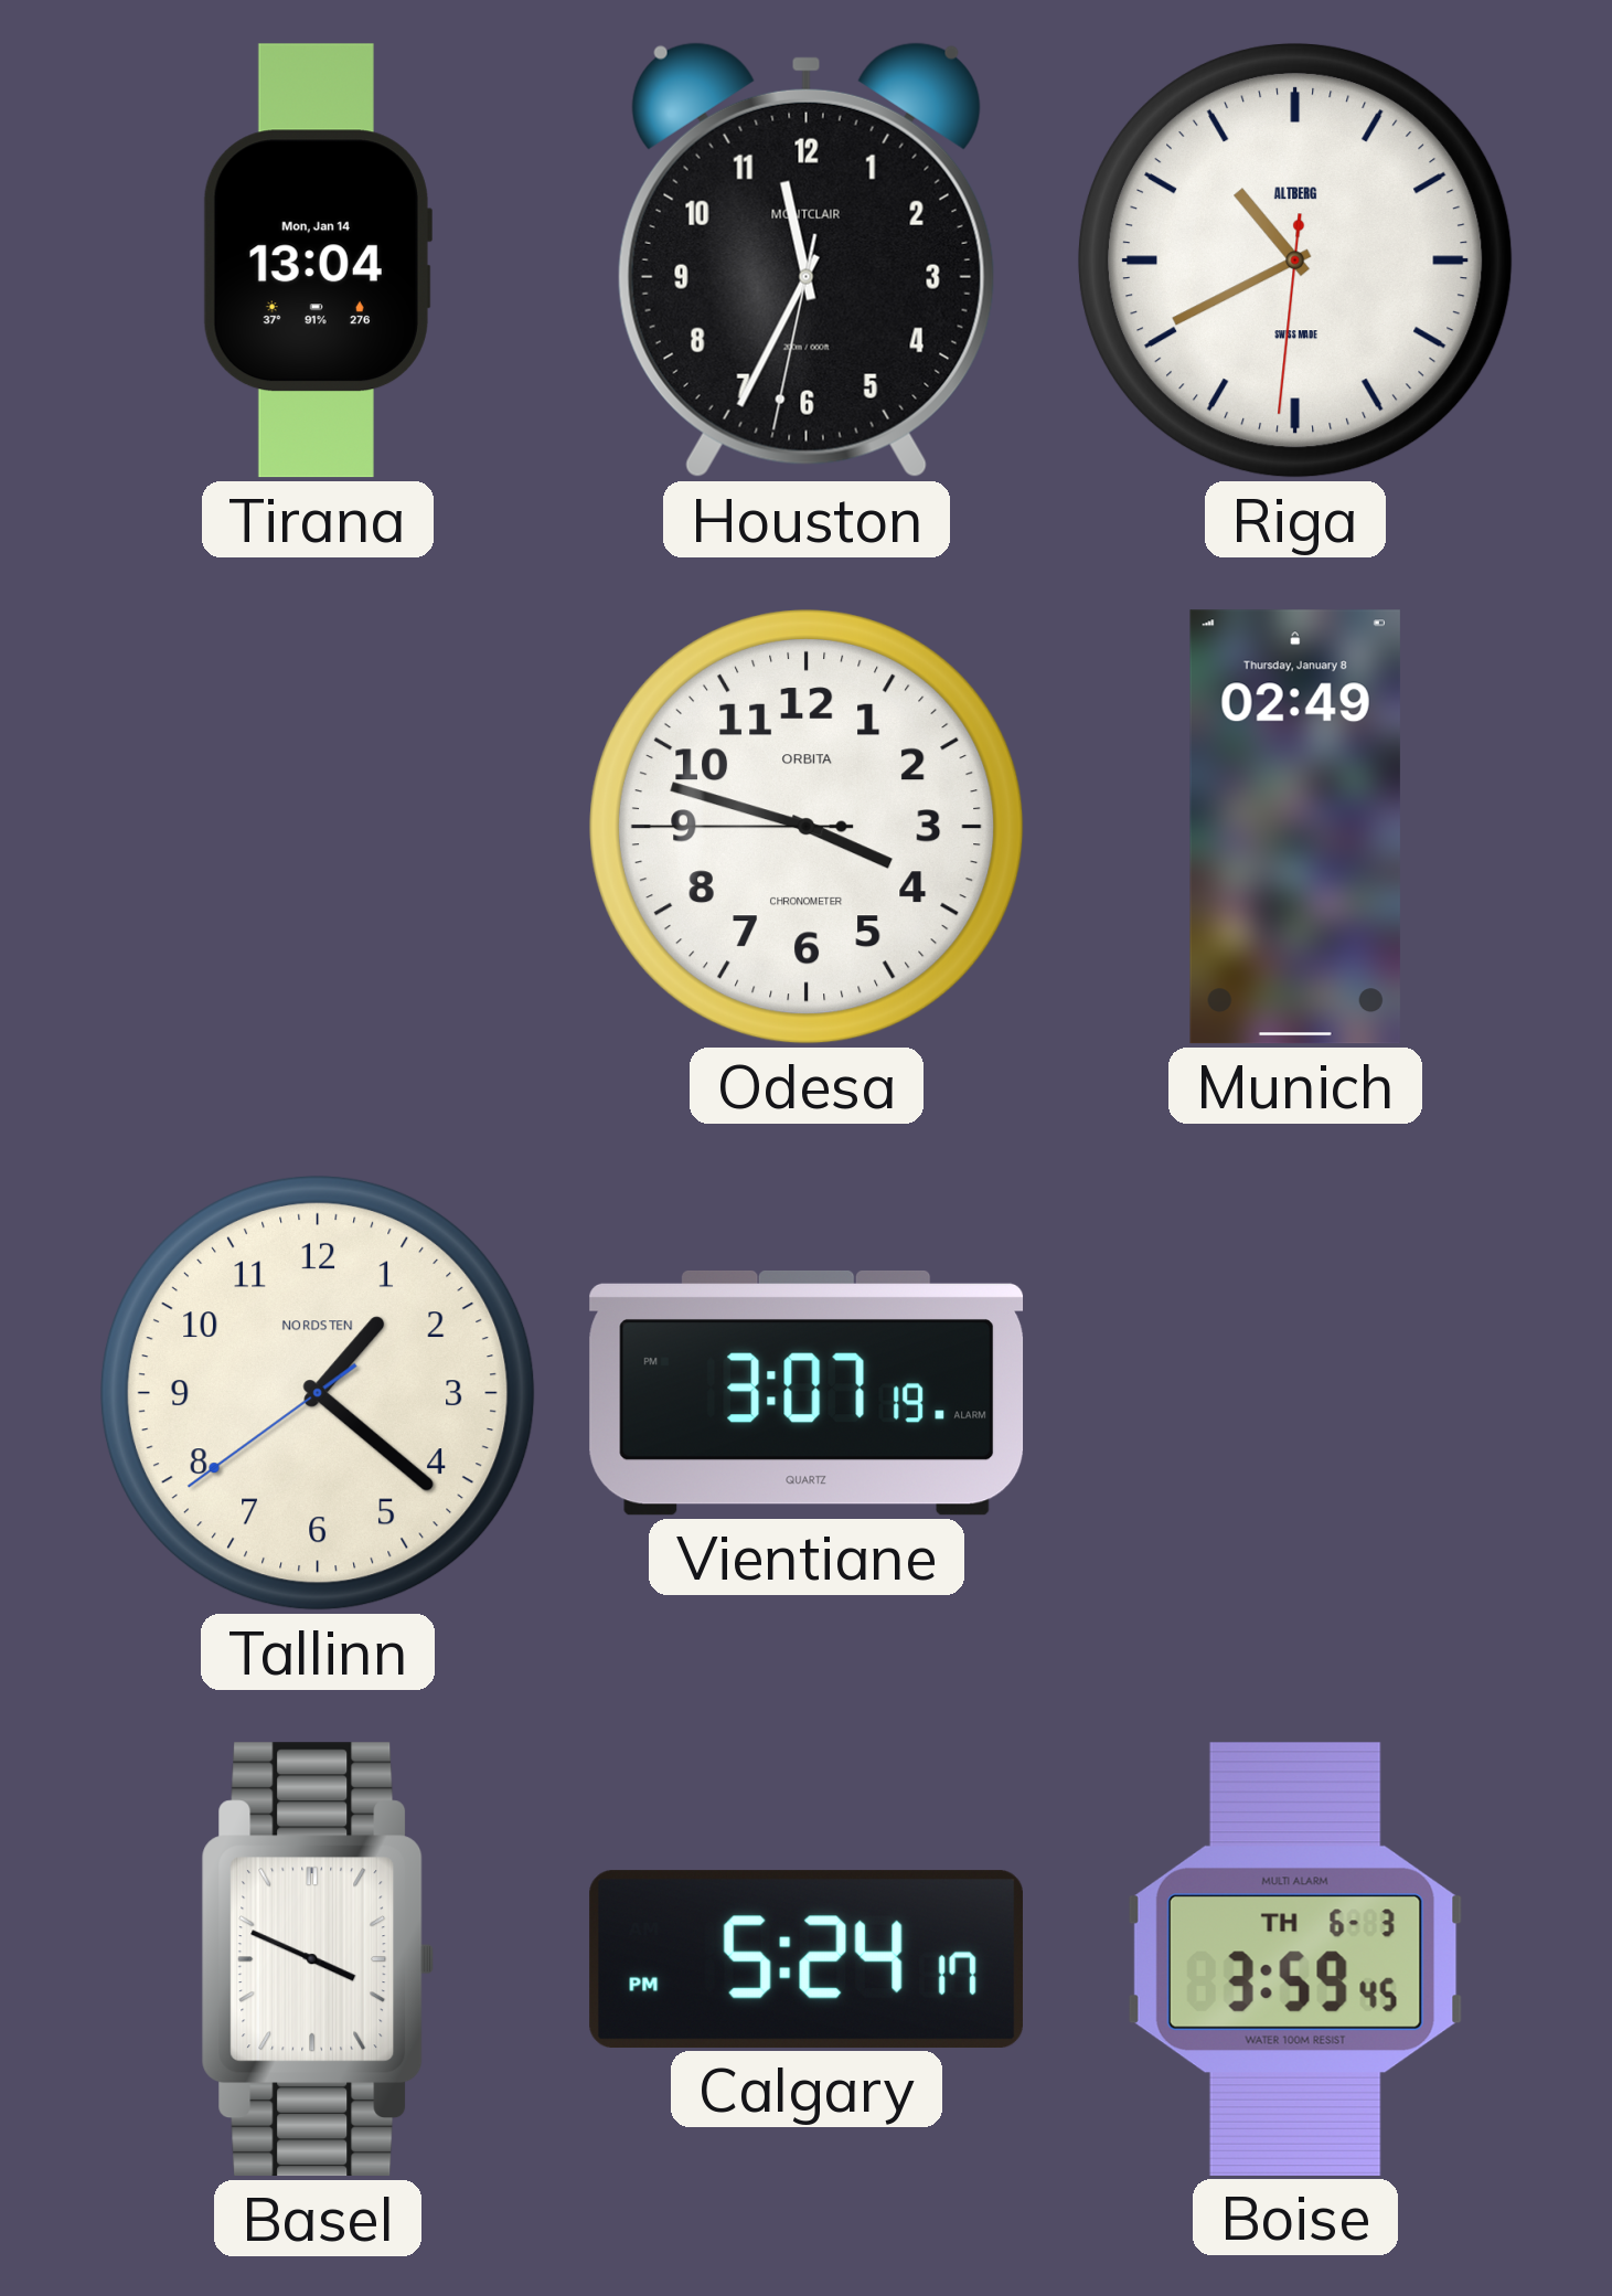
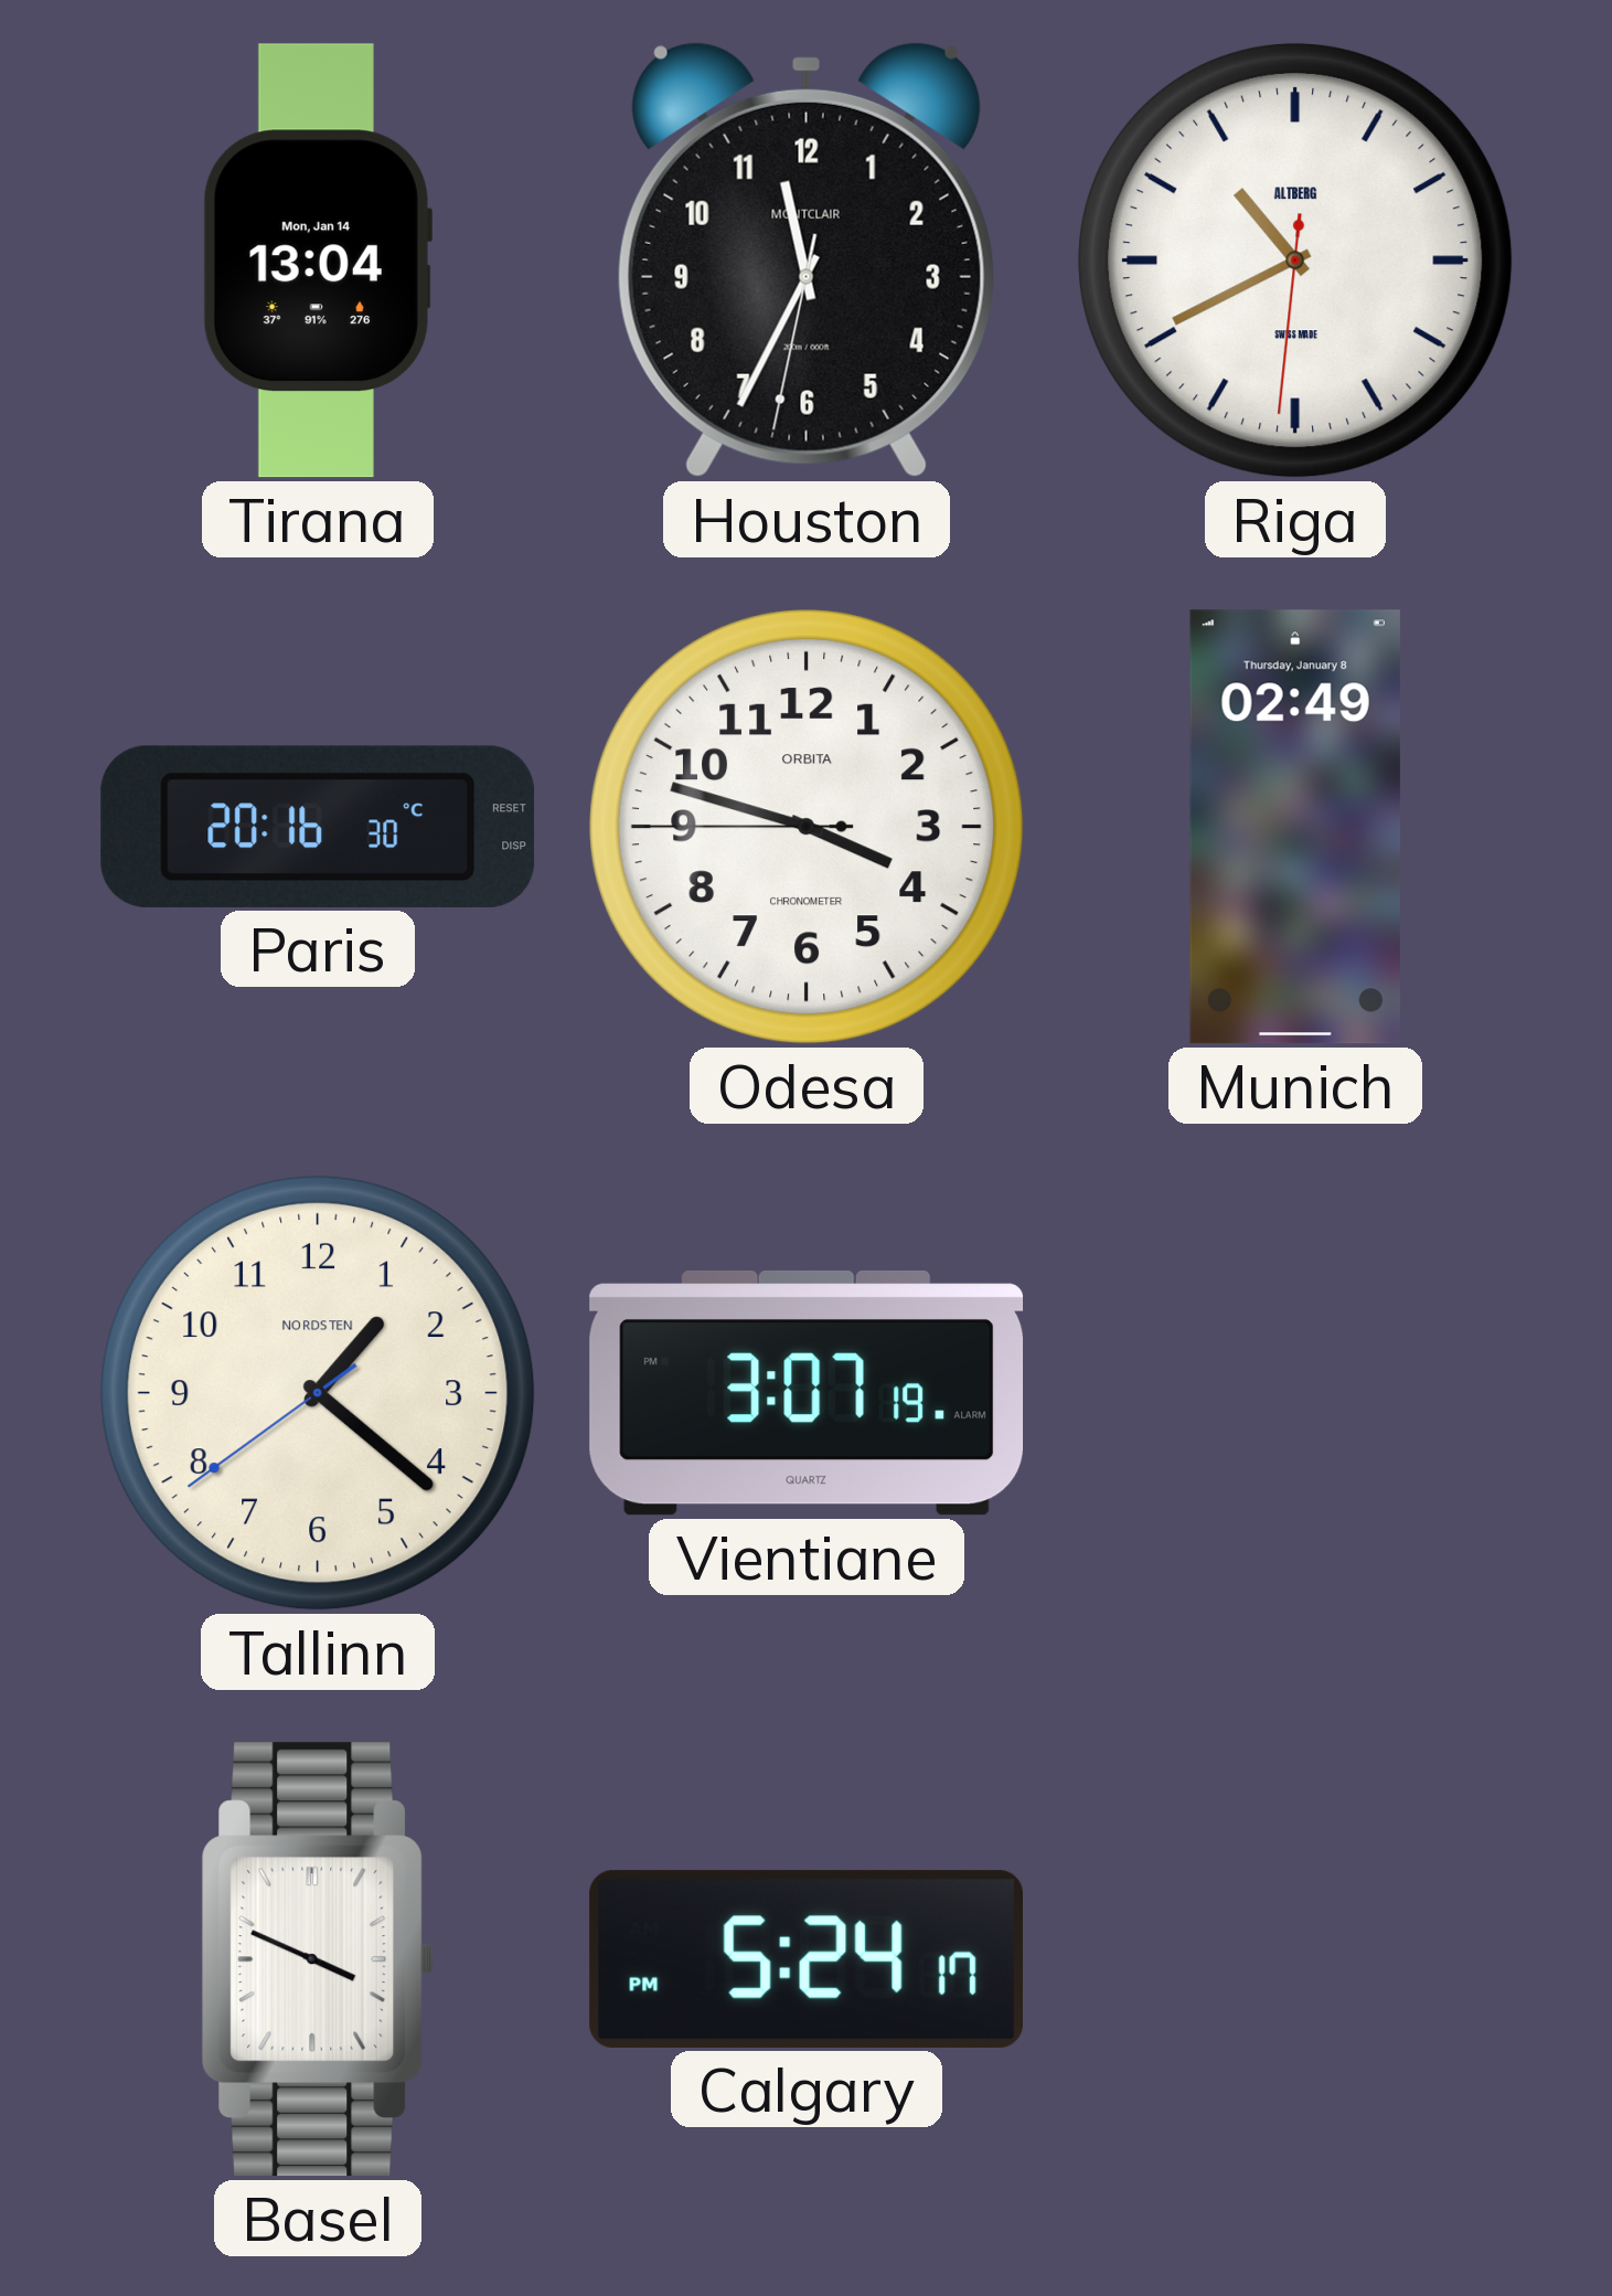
Paris: none -> 20:16 (318, 827)
Boise: 3:59 -> none (1295, 1959)
